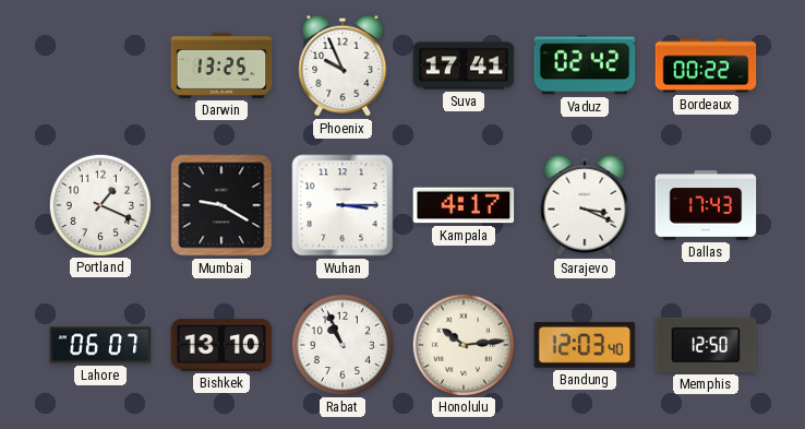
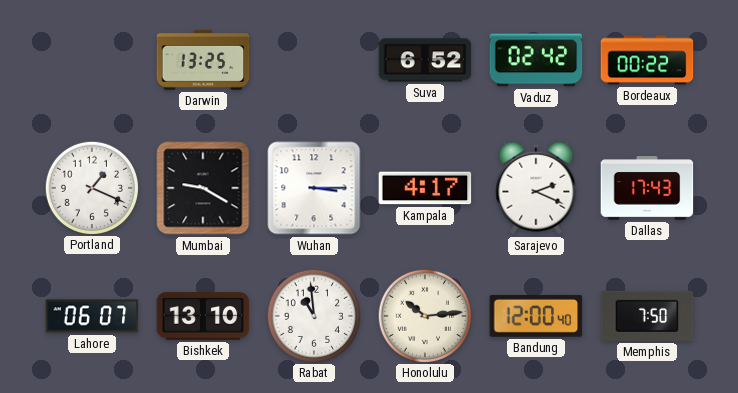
Phoenix: 9:56 -> none (343, 65)
Suva: 17:41 -> 6:52 (425, 60)
Sarajevo: 3:19 -> 2:19 (536, 188)
Rabat: 10:56 -> 10:59 (313, 315)
Bandung: 12:03 -> 12:00 (536, 316)
Memphis: 12:50 -> 7:50 (647, 316)
